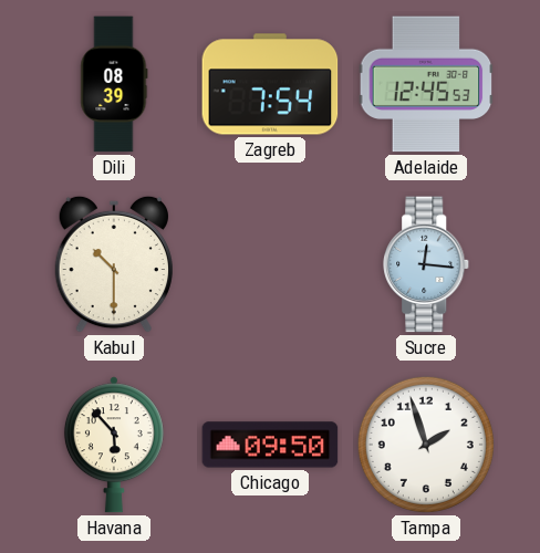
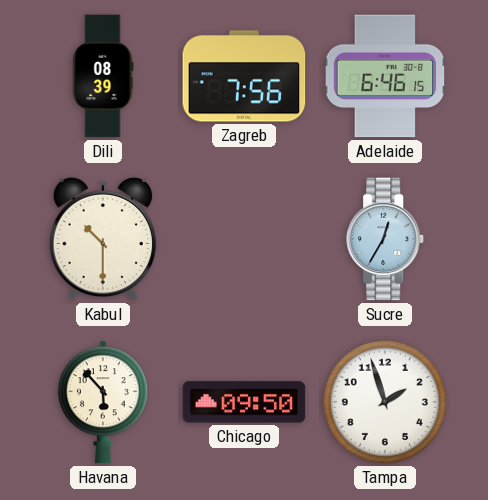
Zagreb: 7:54 -> 7:56 (244, 76)
Adelaide: 12:45 -> 6:46 (385, 76)
Sucre: 12:16 -> 12:35 (386, 239)
